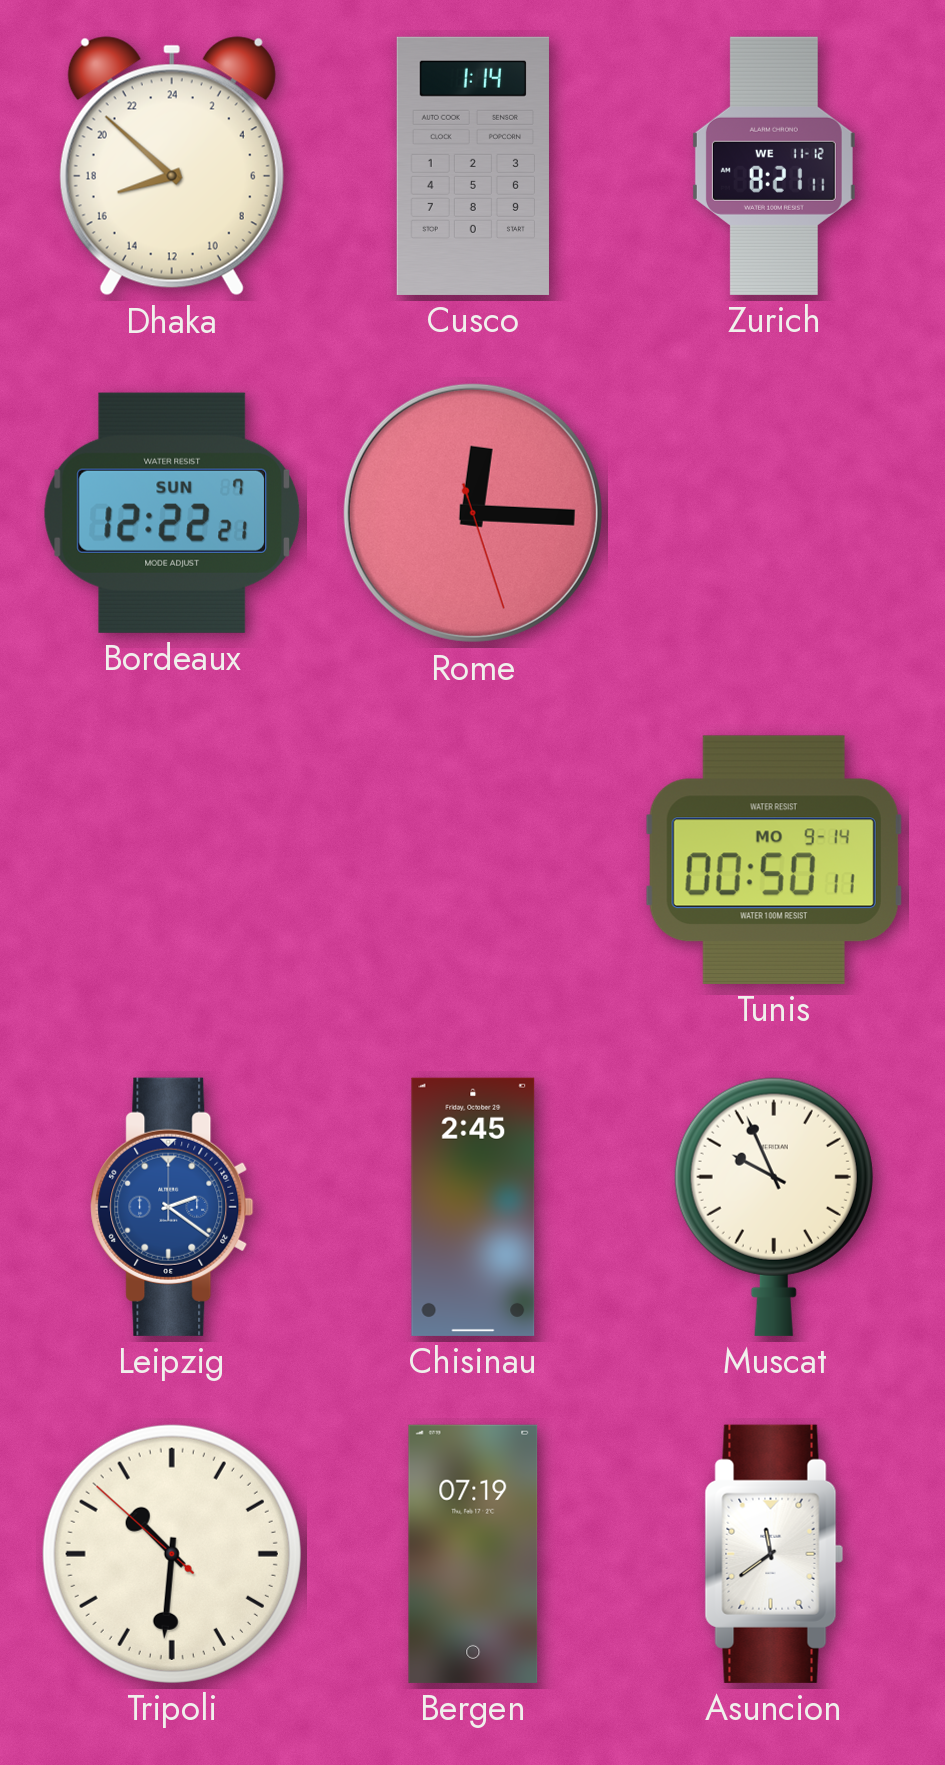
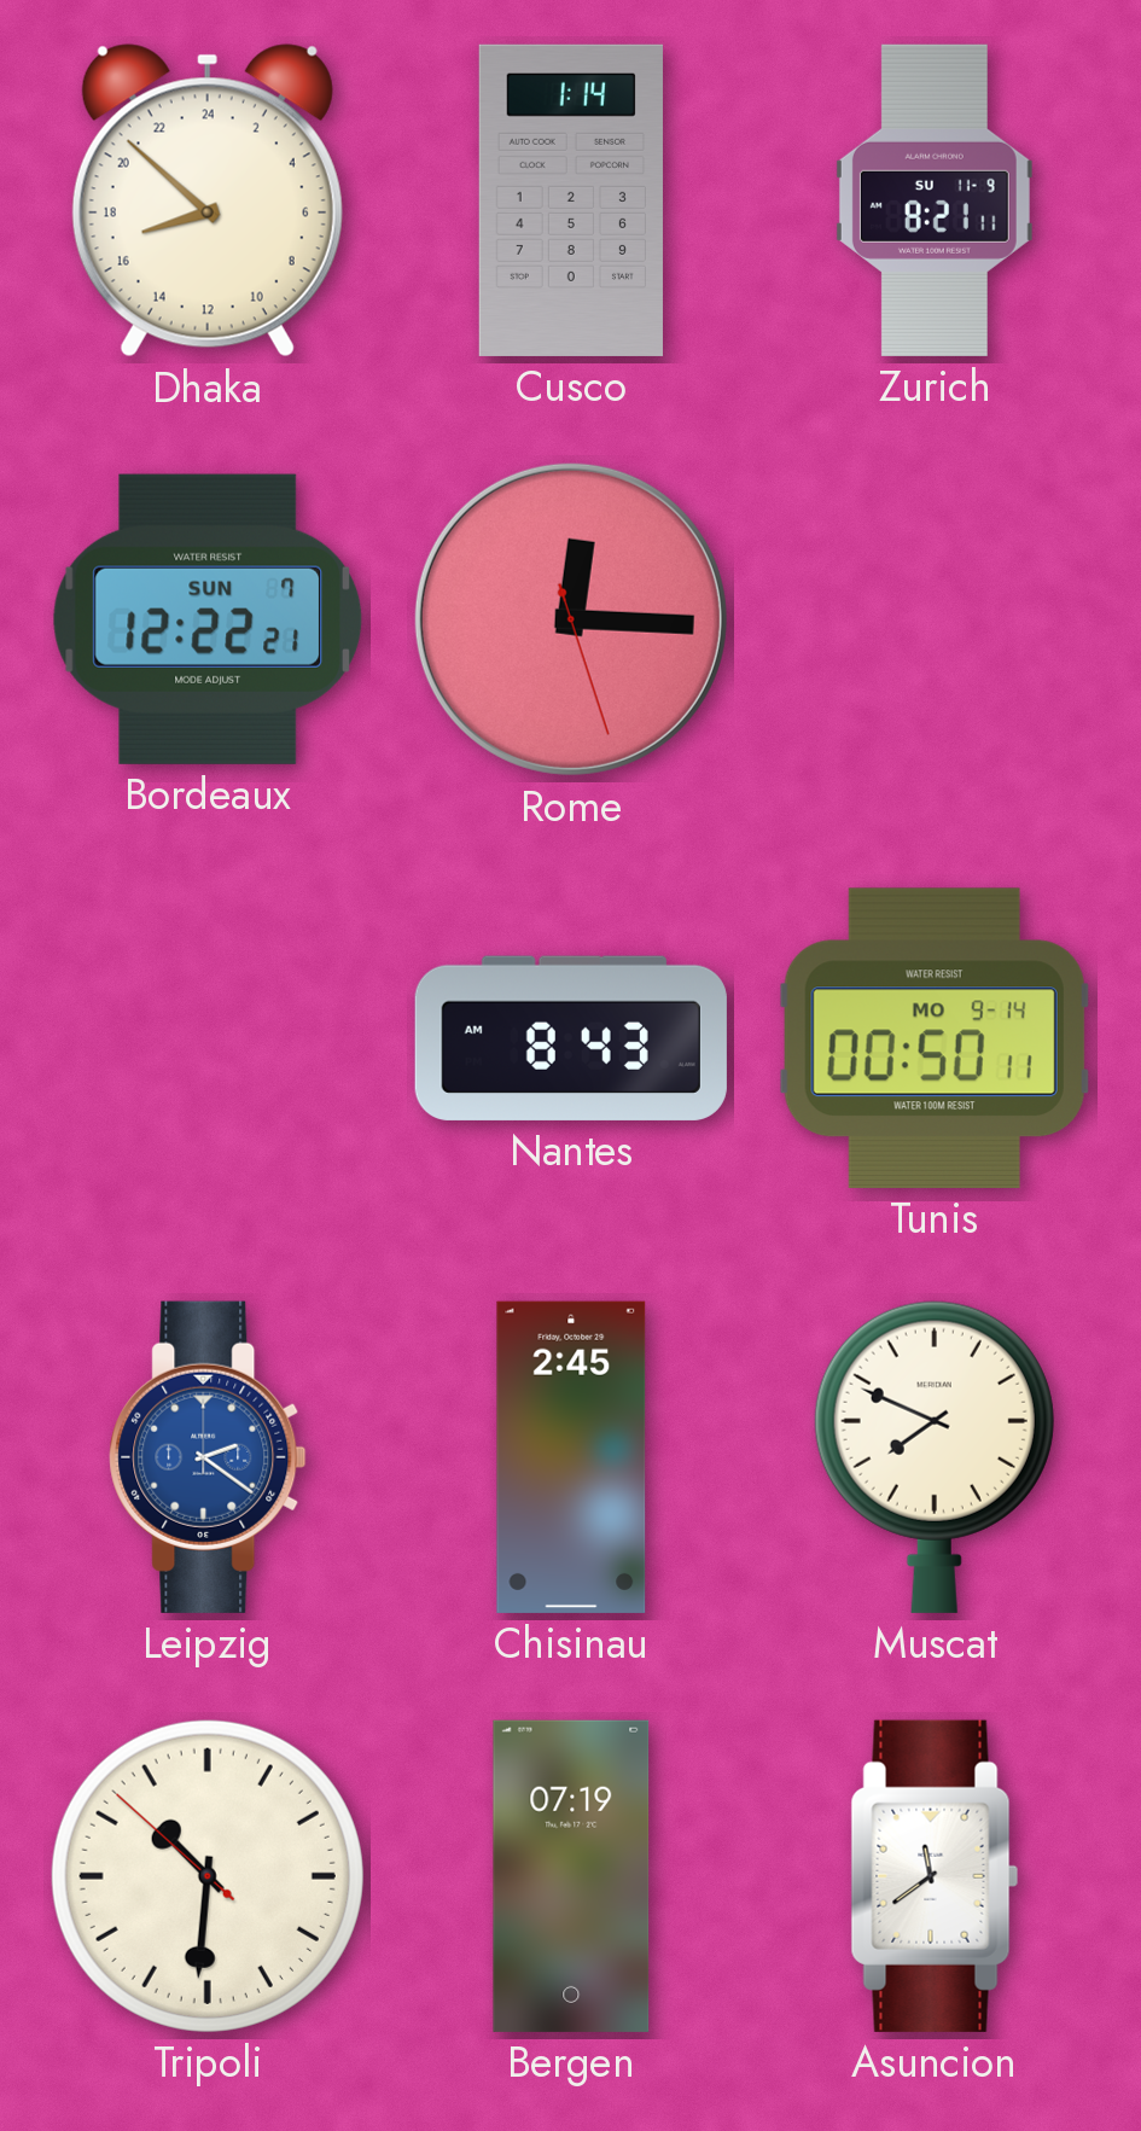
Zurich date: WE 11-12 -> SU 11-9 (935, 200)
Nantes: none -> 8:43 (571, 1038)
Muscat: 9:56 -> 7:49 (935, 1457)
